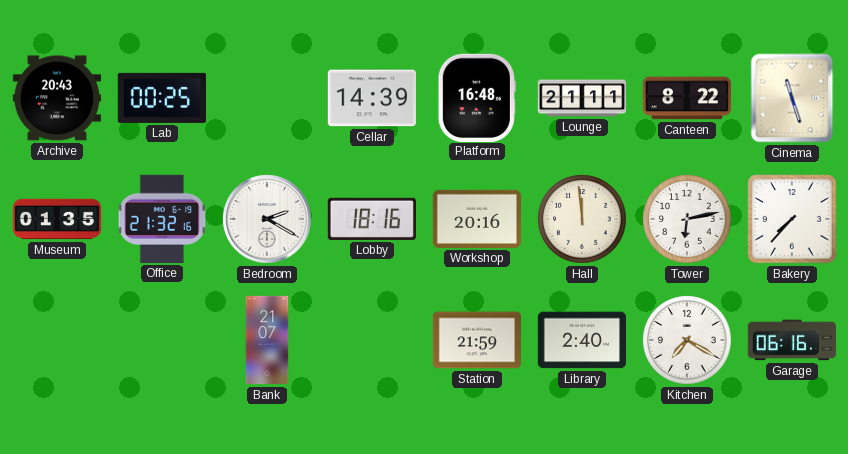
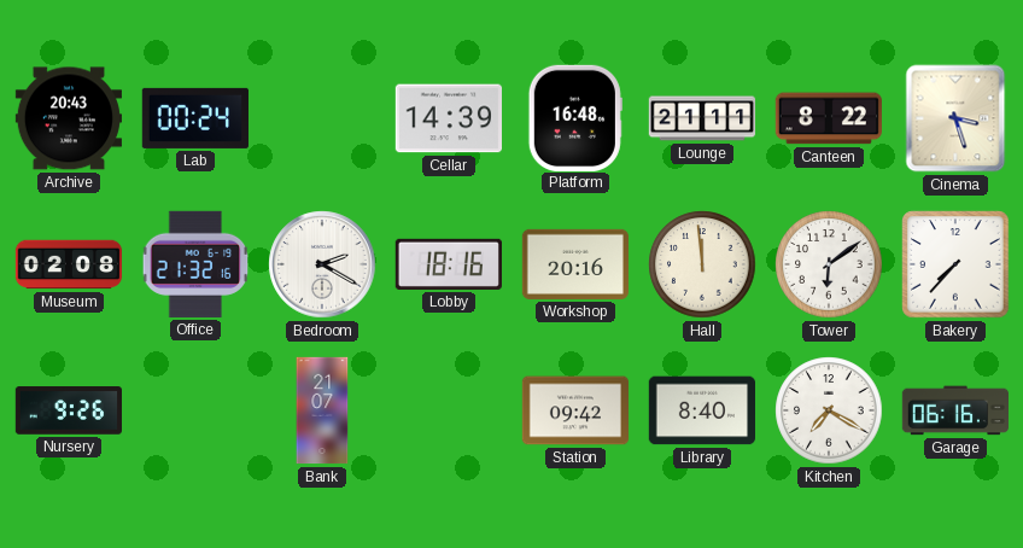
Lab: 00:25 -> 00:24 (195, 118)
Cinema: 11:27 -> 3:27 (955, 118)
Museum: 01:35 -> 02:08 (69, 264)
Tower: 6:13 -> 6:09 (829, 264)
Nursery: none -> 9:26 (68, 410)
Station: 21:59 -> 09:42 (574, 410)
Library: 2:40 -> 8:40 (701, 410)
